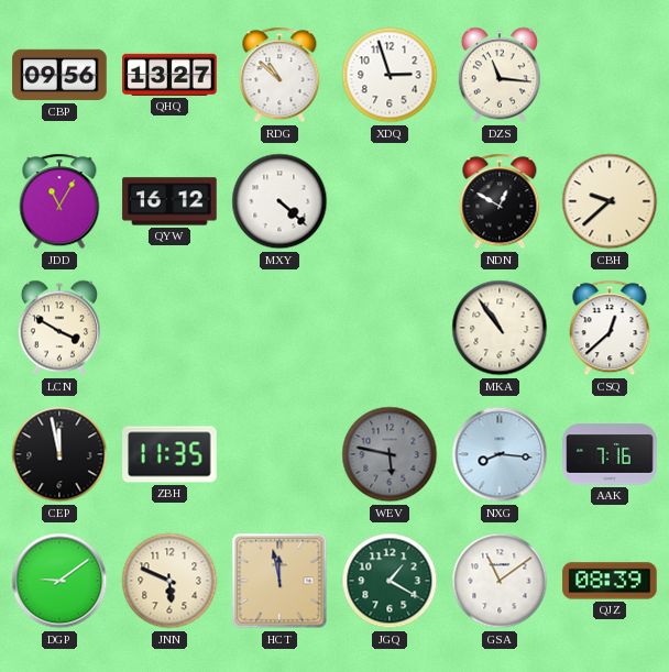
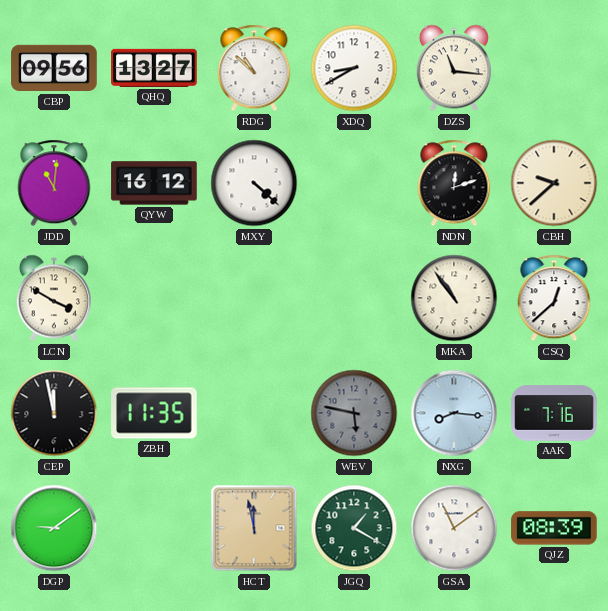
XDQ: 2:57 -> 8:40 (354, 68)
JDD: 11:05 -> 11:01 (54, 183)
NDN: 12:50 -> 12:12 (454, 183)
JNN: 5:49 -> none (169, 581)
